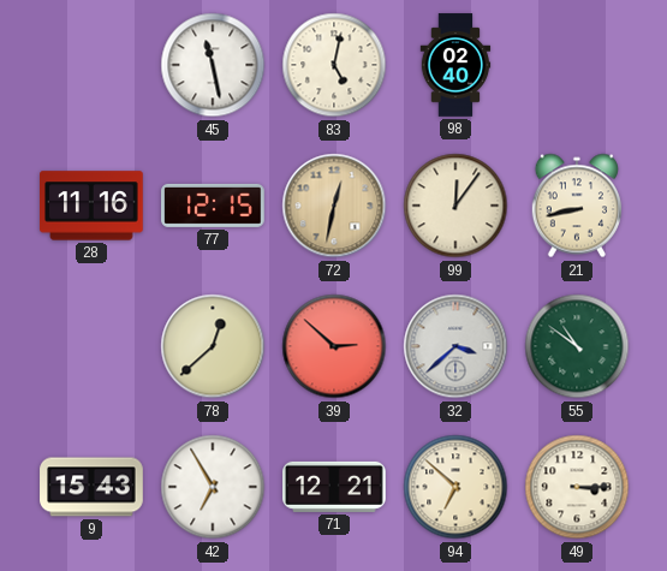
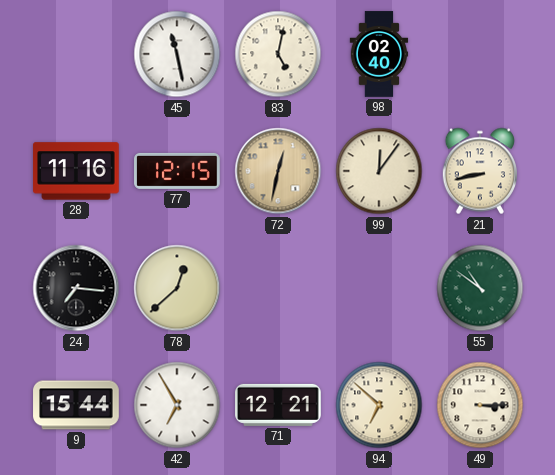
24: none -> 7:16 (76, 288)
39: 2:52 -> none (334, 346)
32: 3:38 -> none (455, 346)
9: 15:43 -> 15:44 (76, 405)
